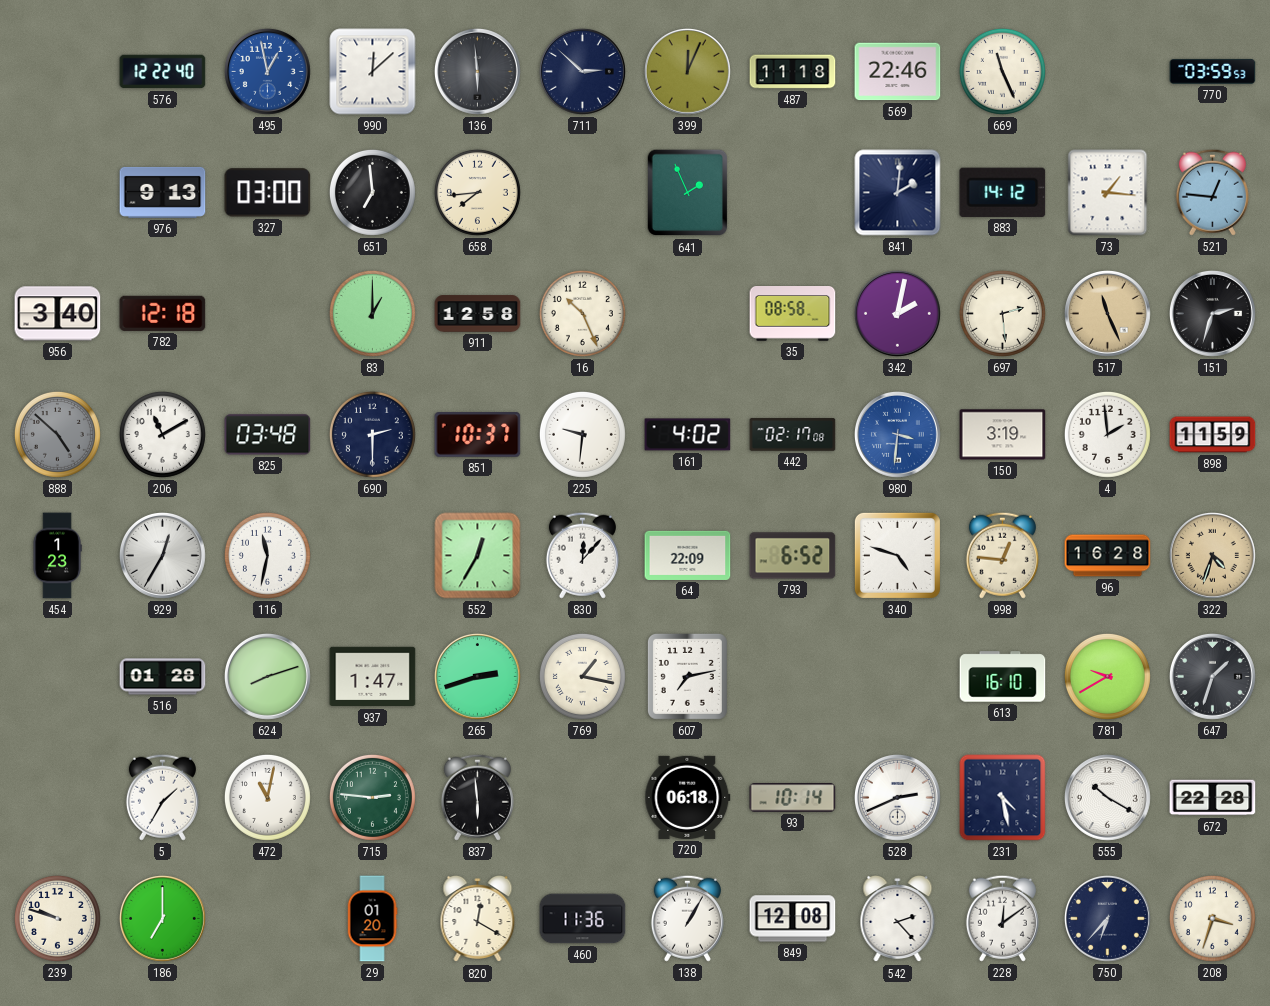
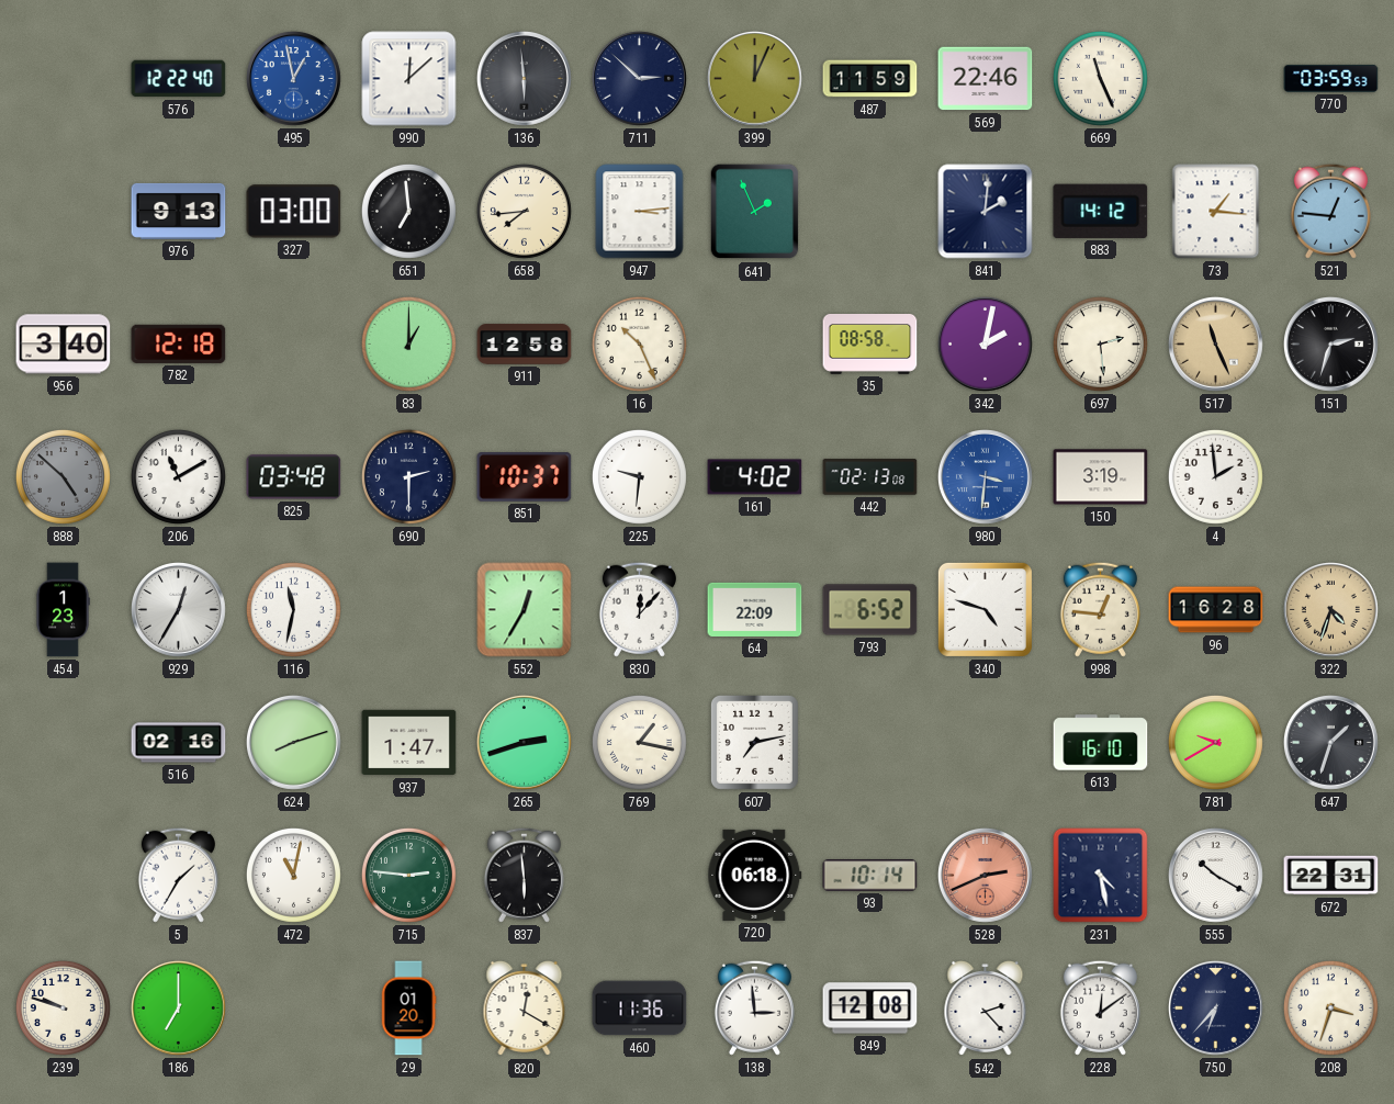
487: 11:18 -> 11:59 (870, 79)
947: none -> 3:14 (640, 212)
442: 02:17 -> 02:13 (870, 477)
898: 11:59 -> none (1213, 435)
516: 01:28 -> 02:16 (179, 743)
528 dial: white -> salmon (985, 875)
672: 22:28 -> 22:31 (1331, 876)
138: 1:05 -> 2:59 (754, 1007)
